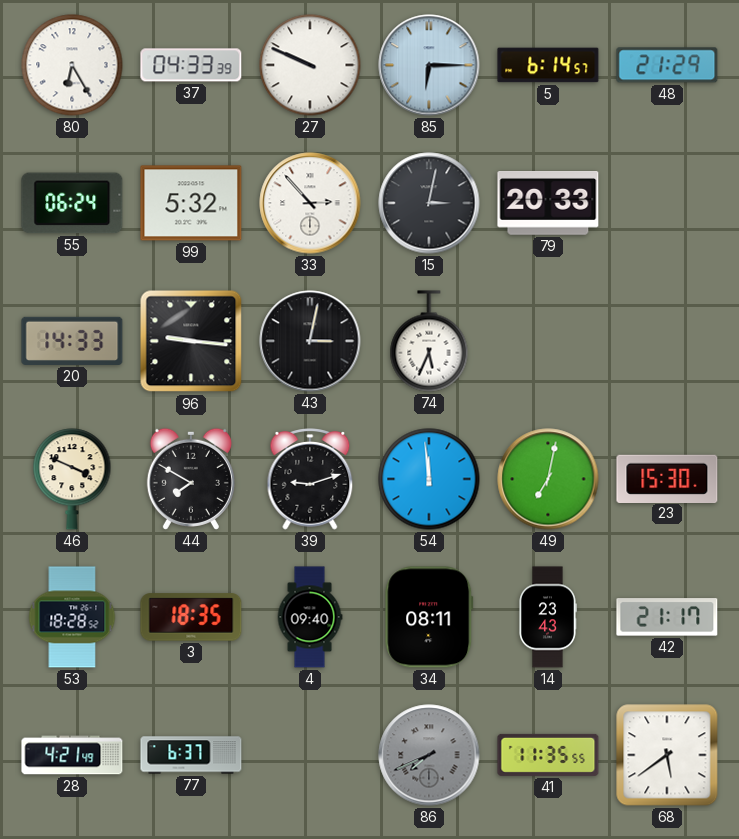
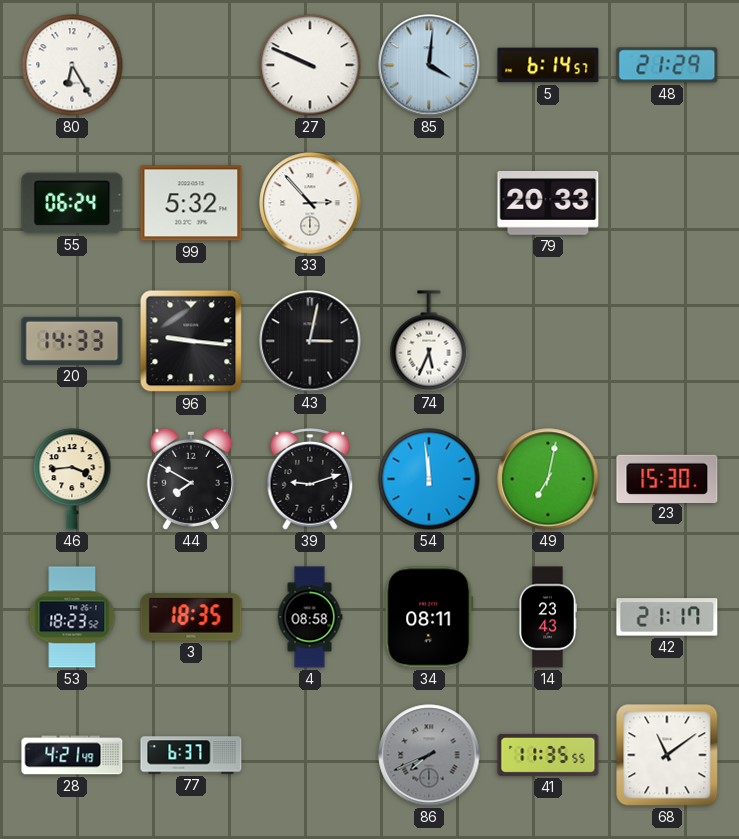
37: 04:33 -> none (191, 65)
85: 6:15 -> 4:01 (429, 65)
15: 3:02 -> none (429, 203)
46: 3:49 -> 3:44 (72, 479)
53: 18:28 -> 18:23 (72, 617)
4: 09:40 -> 08:58 (310, 617)
68: 5:39 -> 11:09 (667, 755)
